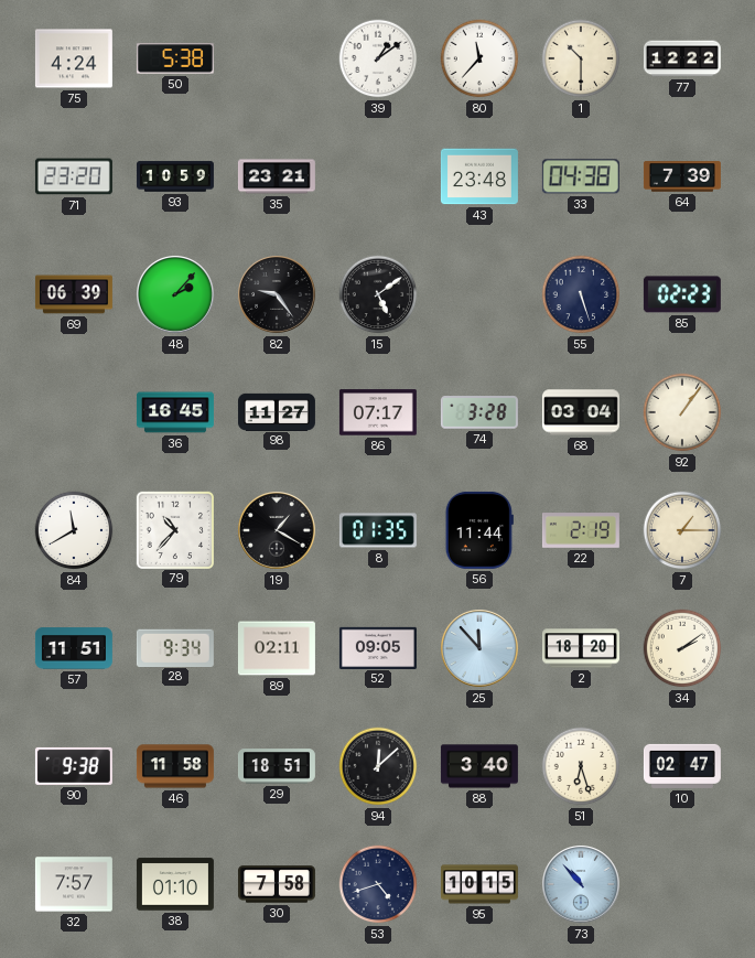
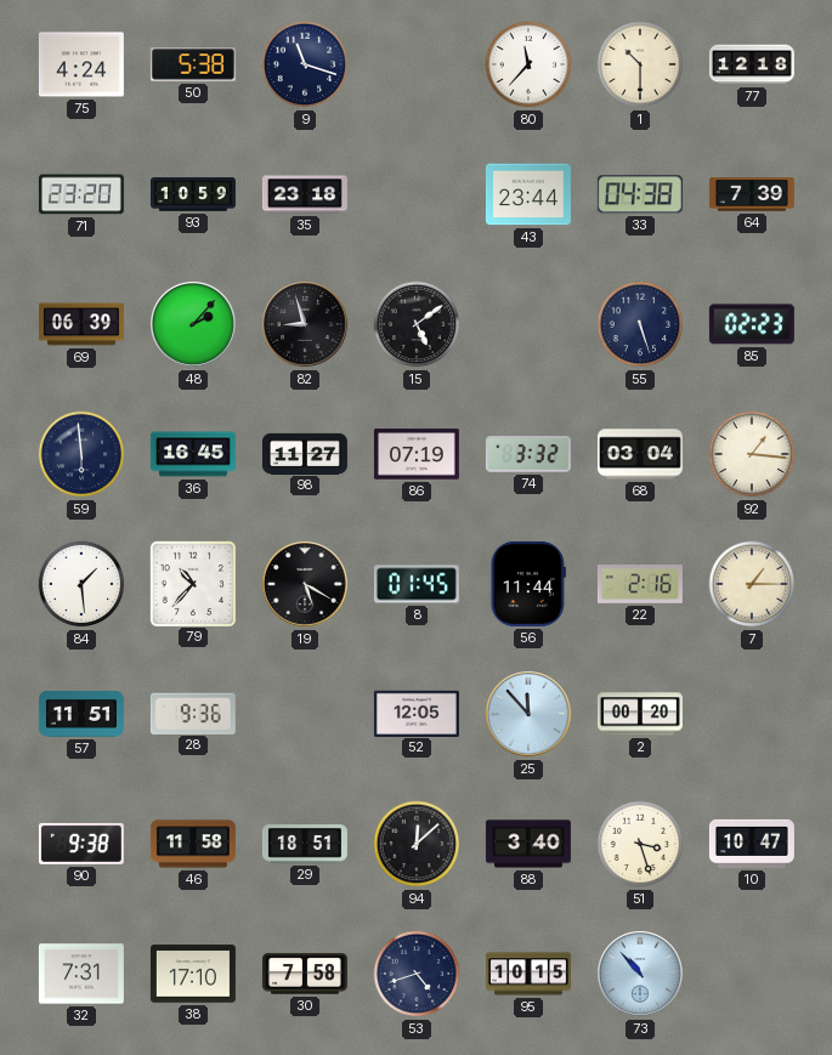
9: none -> 11:18 (305, 64)
39: 1:09 -> none (378, 58)
77: 12:22 -> 12:18 (752, 64)
35: 23:21 -> 23:18 (305, 194)
43: 23:48 -> 23:44 (528, 194)
82: 9:24 -> 8:57 (306, 325)
59: none -> 5:59 (81, 454)
86: 07:17 -> 07:19 (417, 454)
74: 3:28 -> 3:32 (528, 454)
92: 1:06 -> 1:16 (752, 454)
84: 11:40 -> 1:29 (81, 584)
19: 1:20 -> 5:20 (306, 585)
8: 01:35 -> 01:45 (417, 584)
22: 2:19 -> 2:16 (640, 584)
28: 9:34 -> 9:36 (193, 713)
89: 02:11 -> none (277, 648)
52: 09:05 -> 12:05 (417, 713)
2: 18:20 -> 00:20 (640, 714)
34: 2:09 -> none (682, 648)
51: 6:27 -> 3:27 (640, 844)
10: 02:47 -> 10:47 (752, 844)
32: 7:57 -> 7:31 (81, 974)
38: 01:10 -> 17:10 (193, 974)
